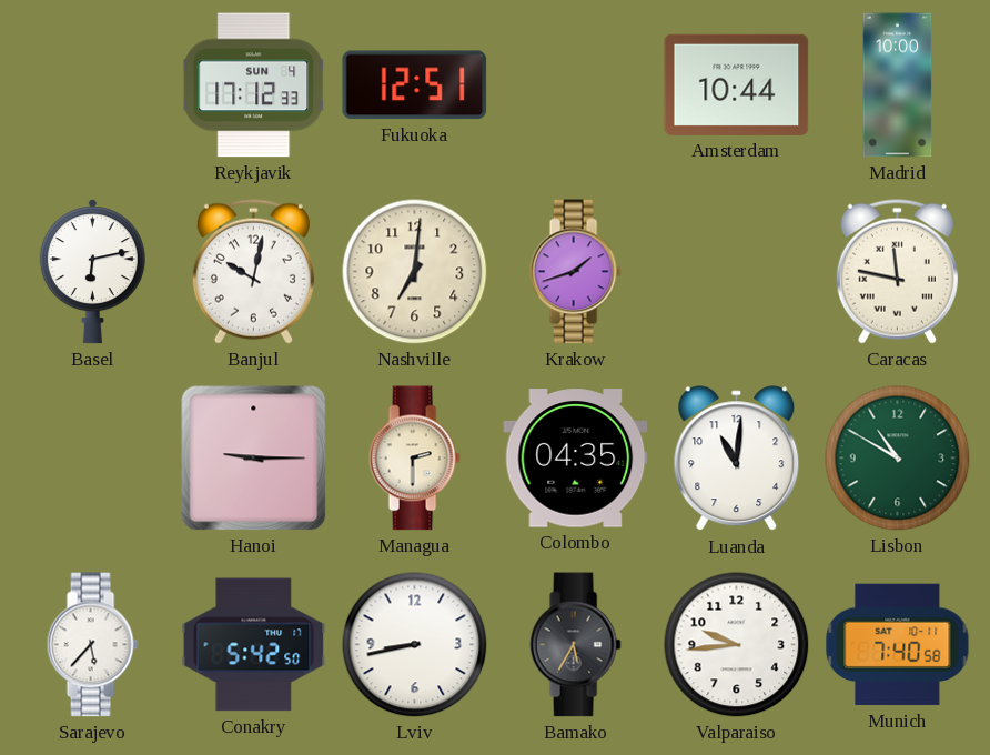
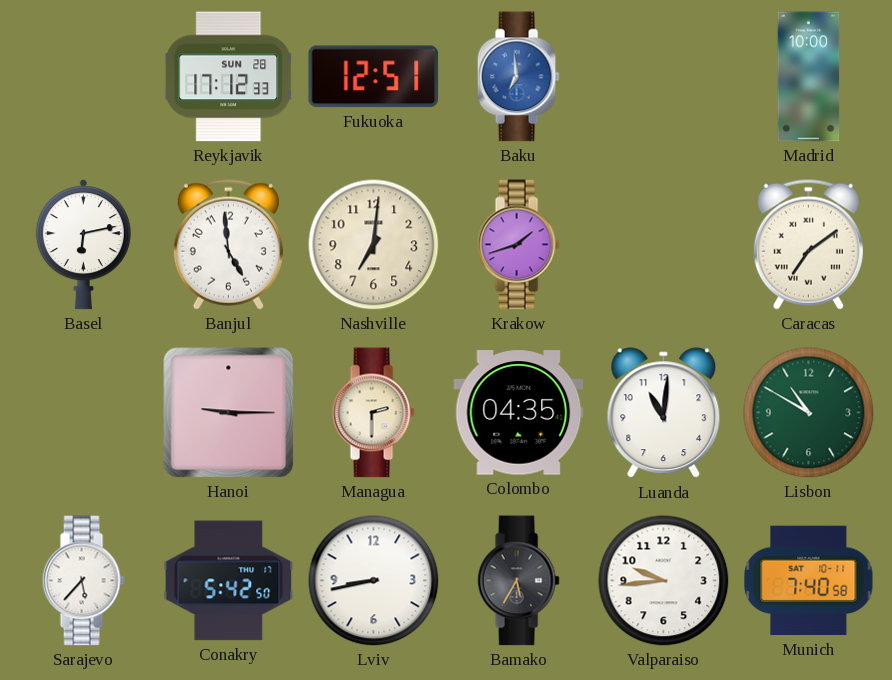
Reykjavik date: SUN 4 -> SUN 28 (229, 77)
Baku: none -> 6:59 (518, 77)
Amsterdam: 10:44 -> none (737, 84)
Banjul: 10:02 -> 4:59 (228, 244)
Caracas: 11:47 -> 7:09 (808, 244)
